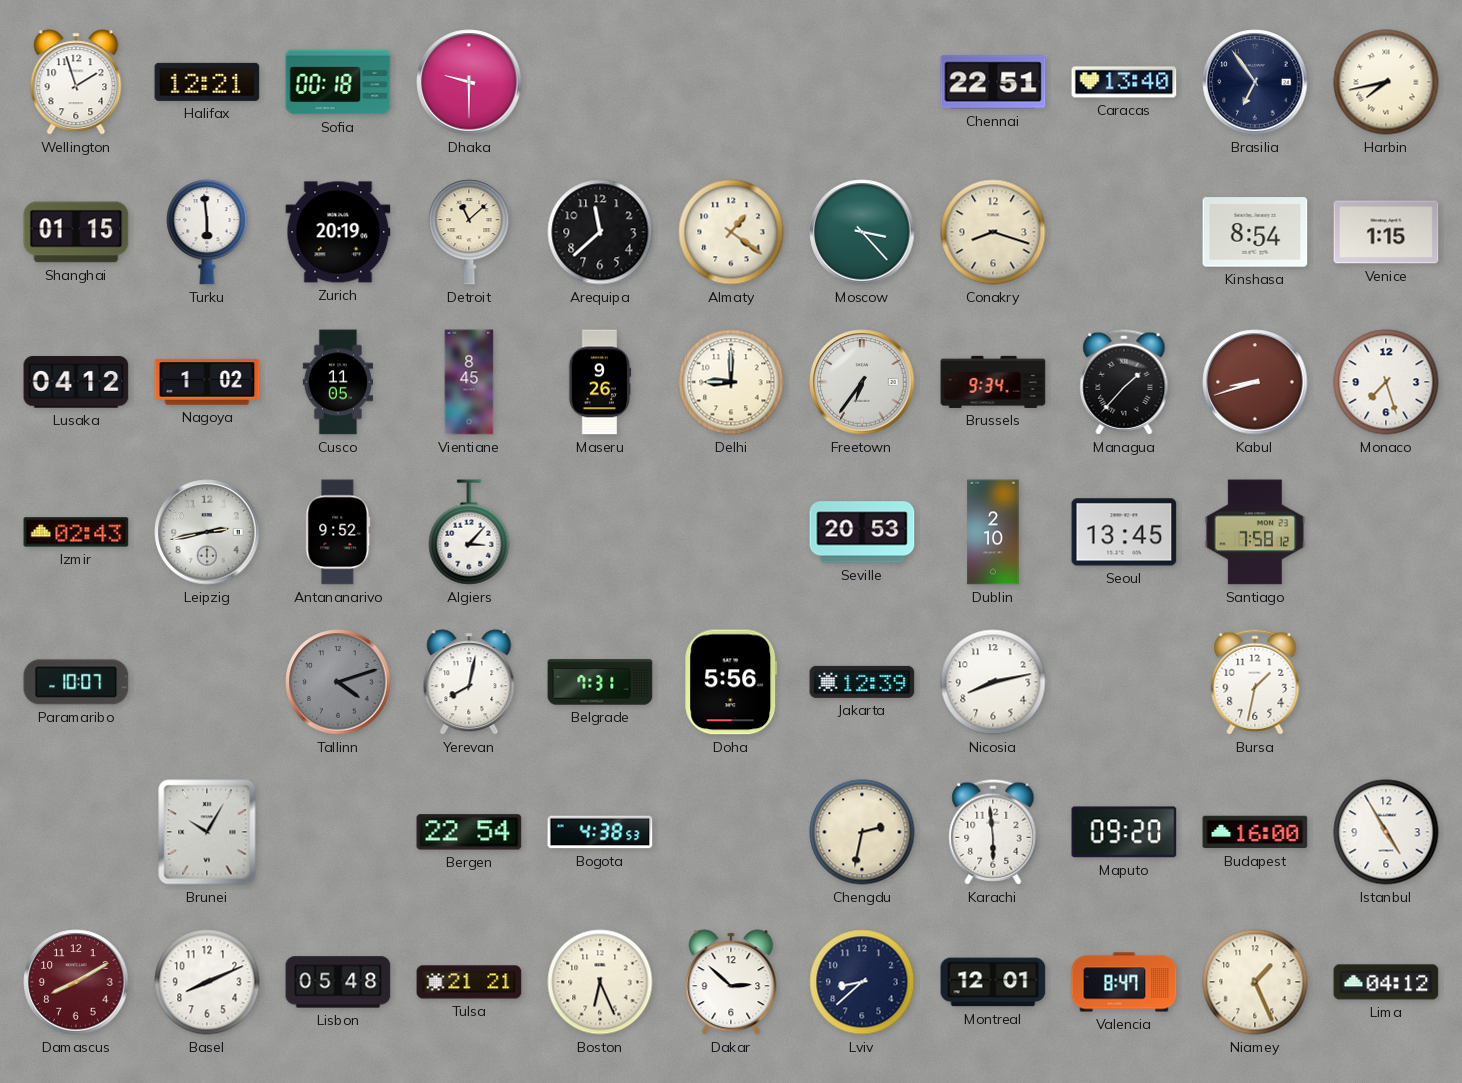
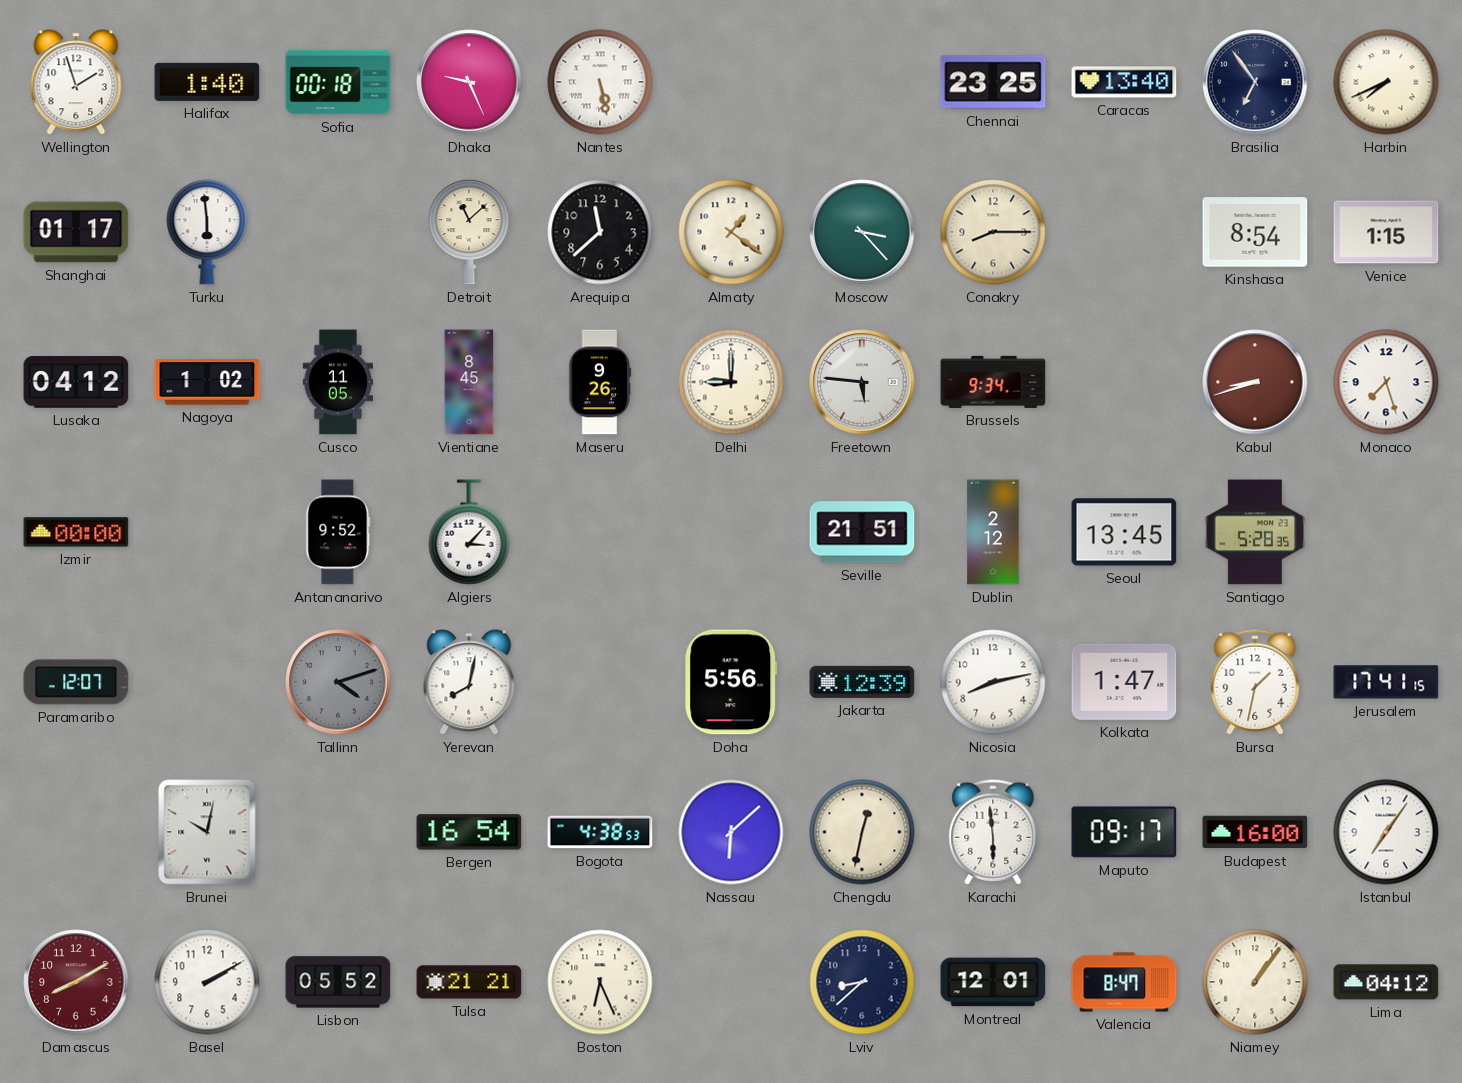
Halifax: 12:21 -> 1:40 (207, 82)
Dhaka: 9:30 -> 9:26 (469, 82)
Nantes: none -> 5:28 (600, 82)
Chennai: 22:51 -> 23:25 (993, 82)
Harbin: 7:43 -> 7:41 (1386, 82)
Shanghai: 01:15 -> 01:17 (76, 232)
Zurich: 20:19 -> none (338, 232)
Conakry: 8:18 -> 8:15 (993, 232)
Freetown: 6:36 -> 5:46 (862, 382)
Managua: 1:37 -> none (1124, 382)
Izmir: 02:43 -> 00:00 (76, 532)
Leipzig: 2:43 -> none (207, 532)
Seville: 20:53 -> 21:51 (862, 532)
Dublin: 2:10 -> 2:12 (993, 532)
Santiago: 7:58 -> 5:28 (1255, 532)
Paramaribo: 10:07 -> 12:07 (76, 682)
Belgrade: 7:31 -> none (600, 682)
Kolkata: none -> 1:47 (1124, 682)
Jerusalem: none -> 17:41 (1386, 682)
Brunei: 10:05 -> 10:02 (207, 832)
Bergen: 22:54 -> 16:54 (469, 832)
Nassau: none -> 6:08 (731, 832)
Chengdu: 2:32 -> 12:32 (862, 832)
Maputo: 09:20 -> 09:17 (1124, 832)
Istanbul: 4:55 -> 7:06 (1386, 832)
Basel: 8:11 -> 2:10 (207, 982)
Lisbon: 05:48 -> 05:52 (338, 982)
Dakar: 2:52 -> none (731, 982)
Niamey: 1:26 -> 1:06 (1255, 982)
